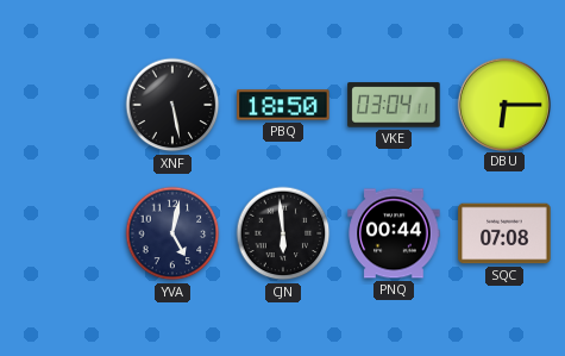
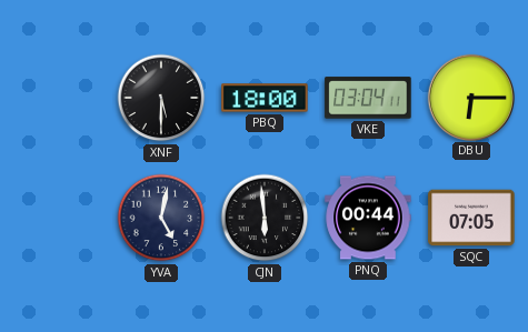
XNF: 5:28 -> 5:30 (161, 98)
PBQ: 18:50 -> 18:00 (265, 98)
SQC: 07:08 -> 07:05 (471, 218)
